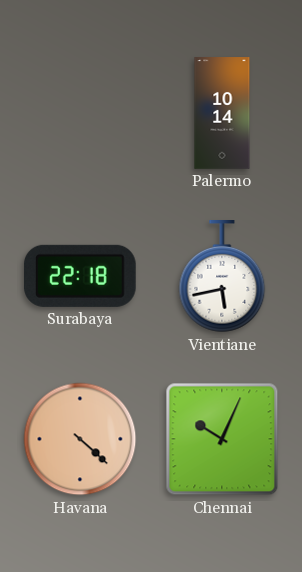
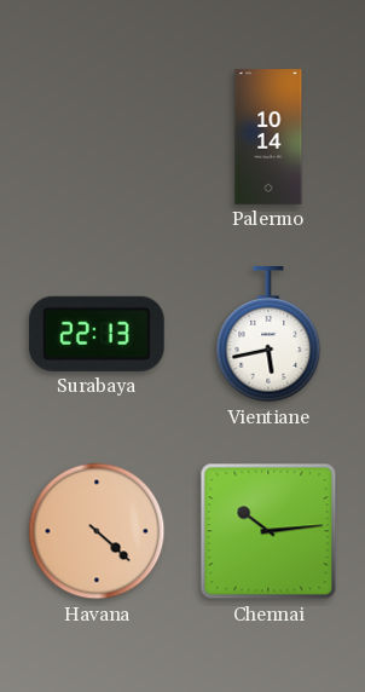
Surabaya: 22:18 -> 22:13 (97, 334)
Chennai: 10:04 -> 10:14 (268, 531)
